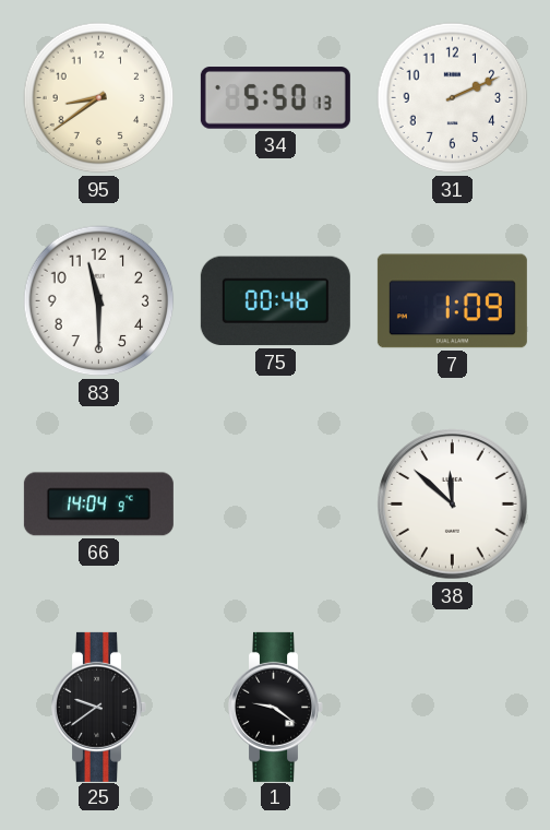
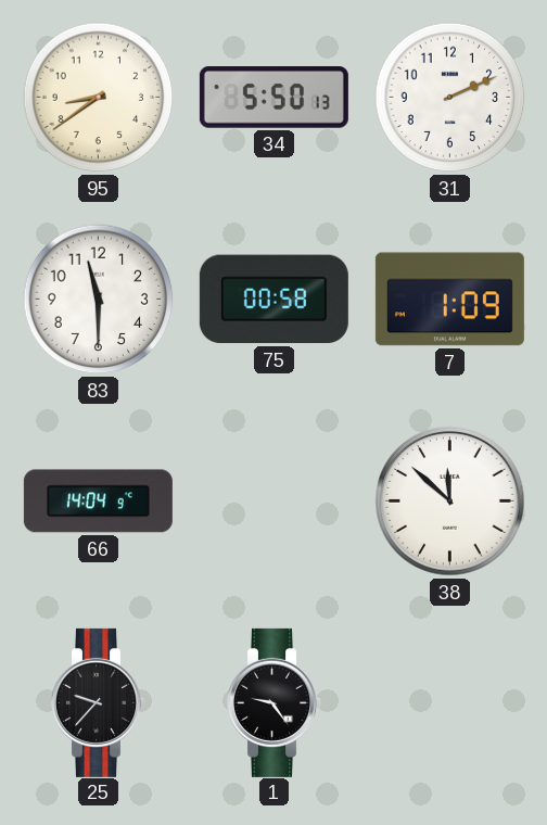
75: 00:46 -> 00:58 (273, 300)
25: 9:39 -> 9:37 (99, 702)
1: 9:21 -> 9:24 (275, 702)
